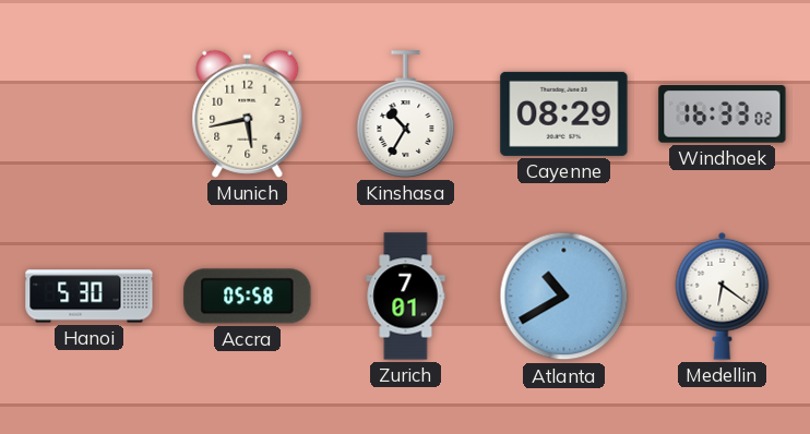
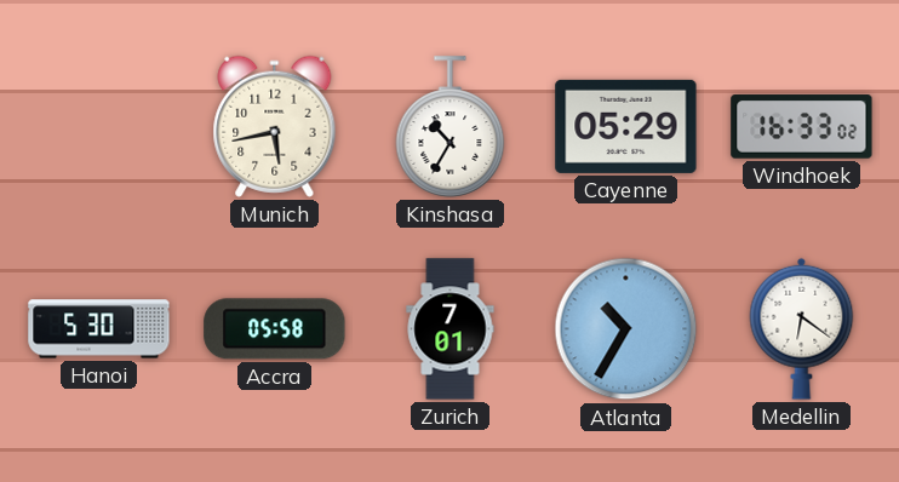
Cayenne: 08:29 -> 05:29 (626, 126)
Atlanta: 10:40 -> 10:35 (626, 329)
